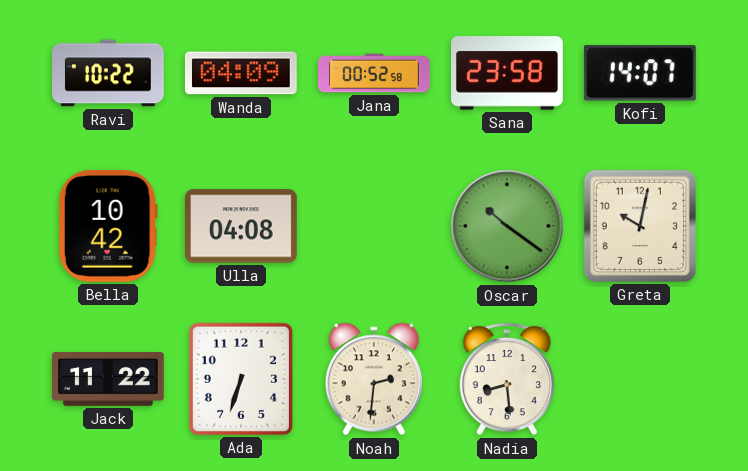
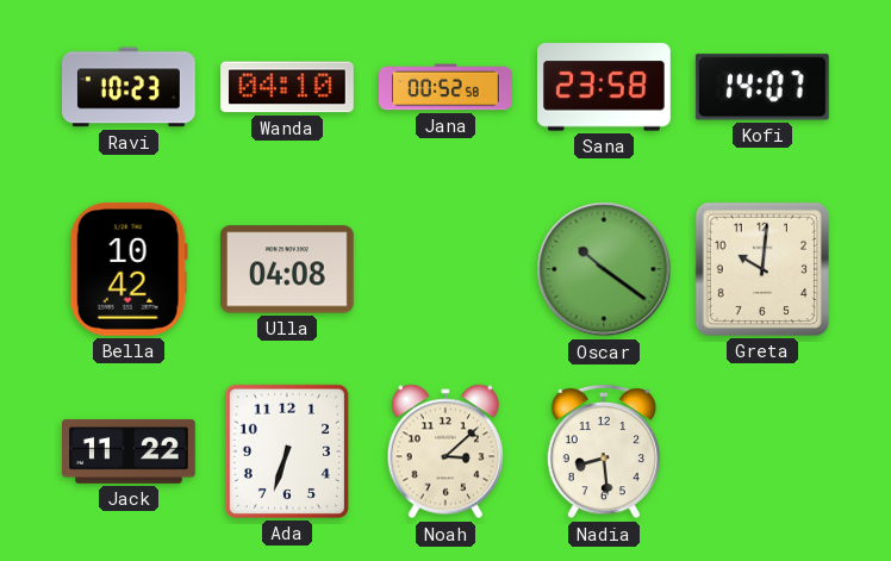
Ravi: 10:22 -> 10:23 (130, 87)
Wanda: 04:09 -> 04:10 (287, 87)
Greta: 10:02 -> 10:01 (762, 269)
Noah: 2:31 -> 3:08 (444, 451)
